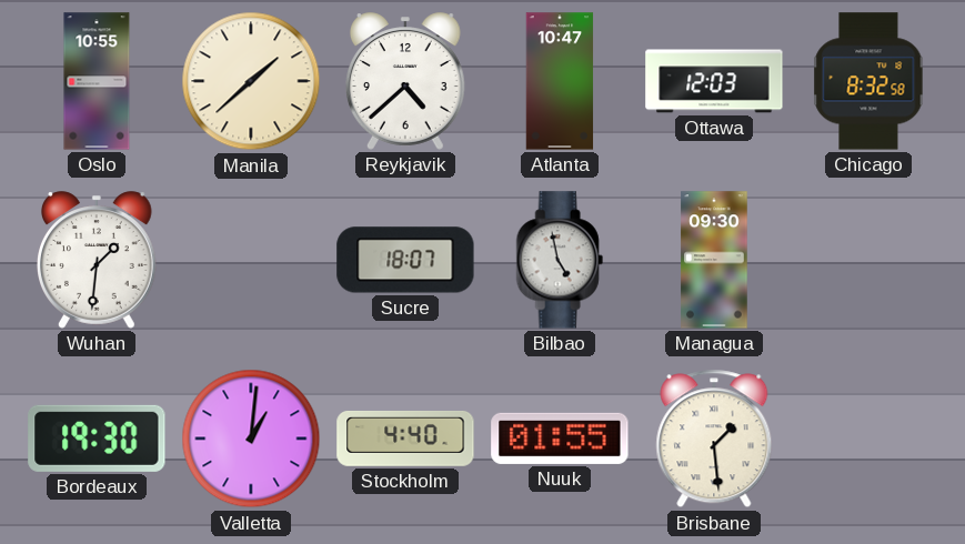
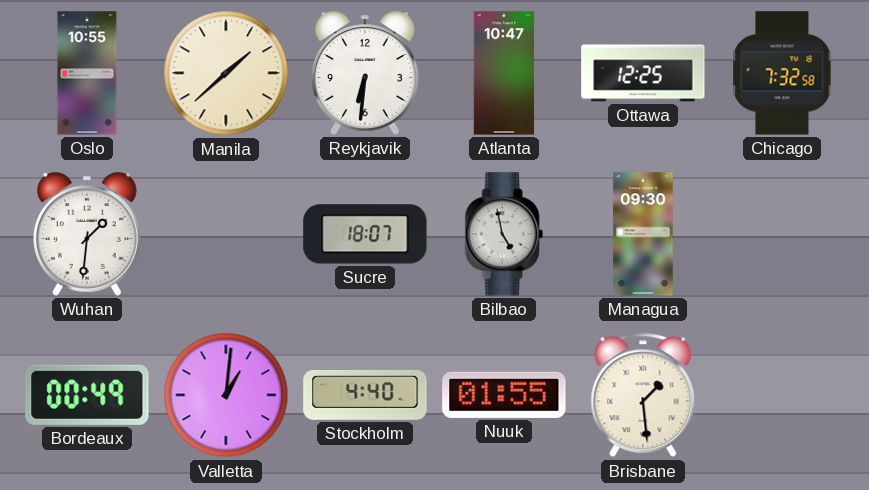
Reykjavik: 4:38 -> 6:31 (366, 73)
Ottawa: 12:03 -> 12:25 (643, 73)
Chicago: 8:32 -> 7:32 (782, 73)
Bordeaux: 19:30 -> 00:49 (87, 395)
